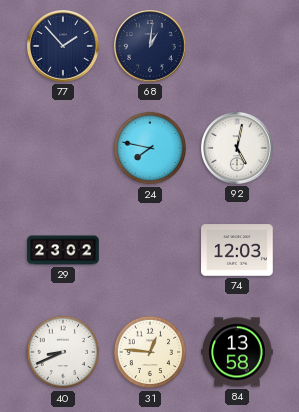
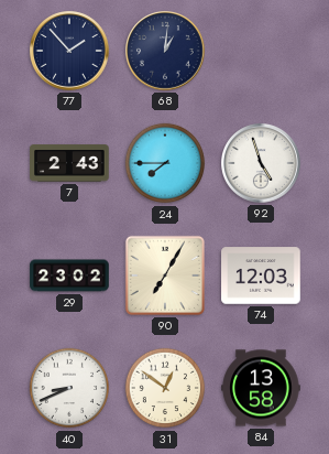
7: none -> 2:43 (69, 163)
24: 7:47 -> 7:45 (165, 163)
92: 5:02 -> 4:57 (262, 164)
90: none -> 7:05 (165, 275)
31: 12:46 -> 12:51 (165, 388)
